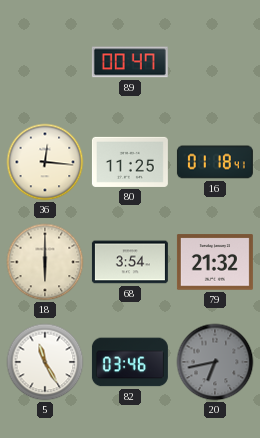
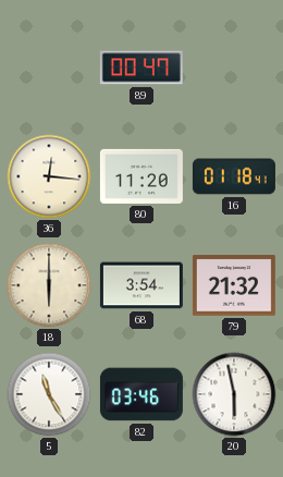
80: 11:25 -> 11:20 (141, 176)
20: 6:43 -> 5:58 (234, 394)
20 dial: grey -> white (234, 394)
